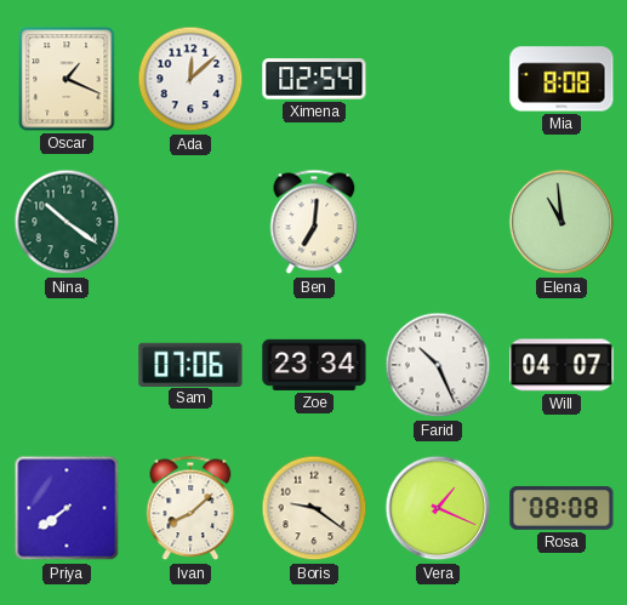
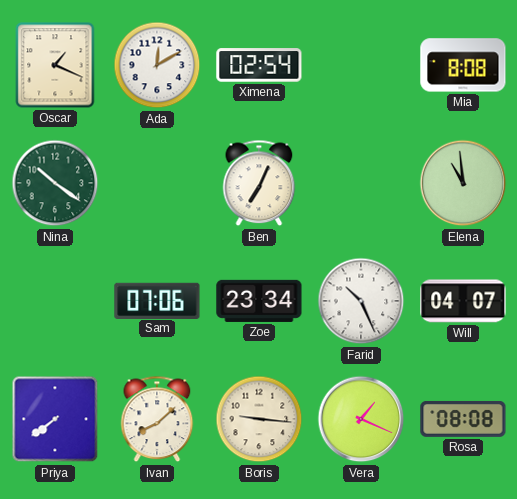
Ada: 12:08 -> 12:10 (157, 65)
Ben: 7:01 -> 7:04 (259, 183)
Boris: 9:21 -> 9:16 (259, 419)
